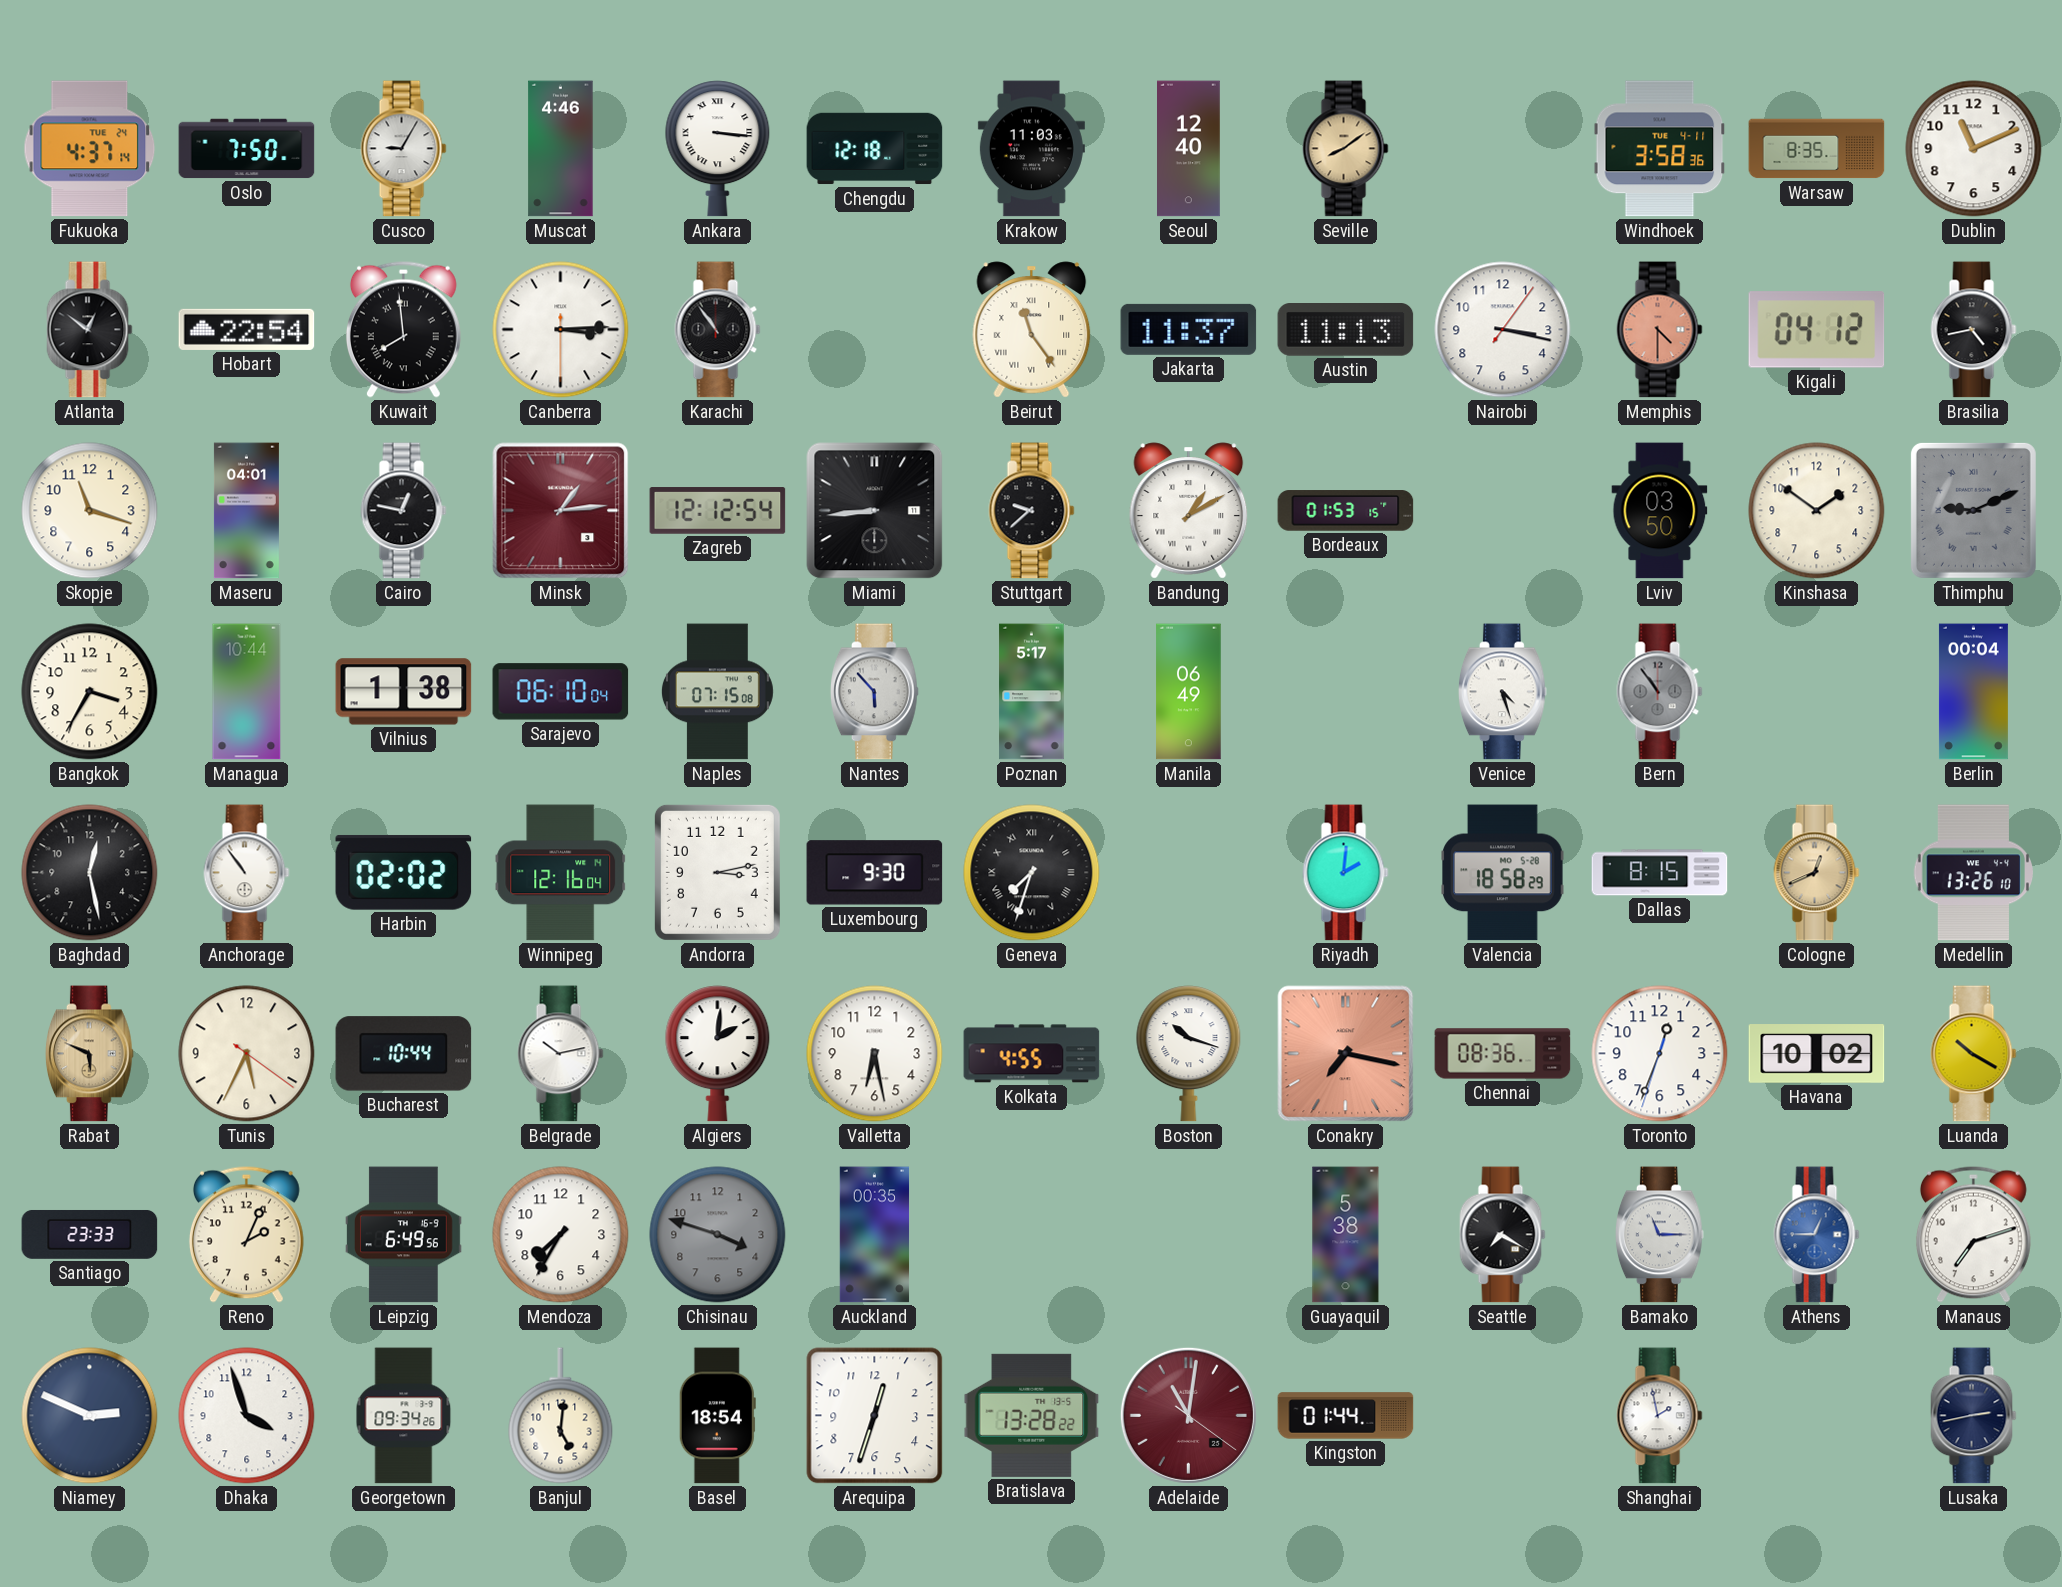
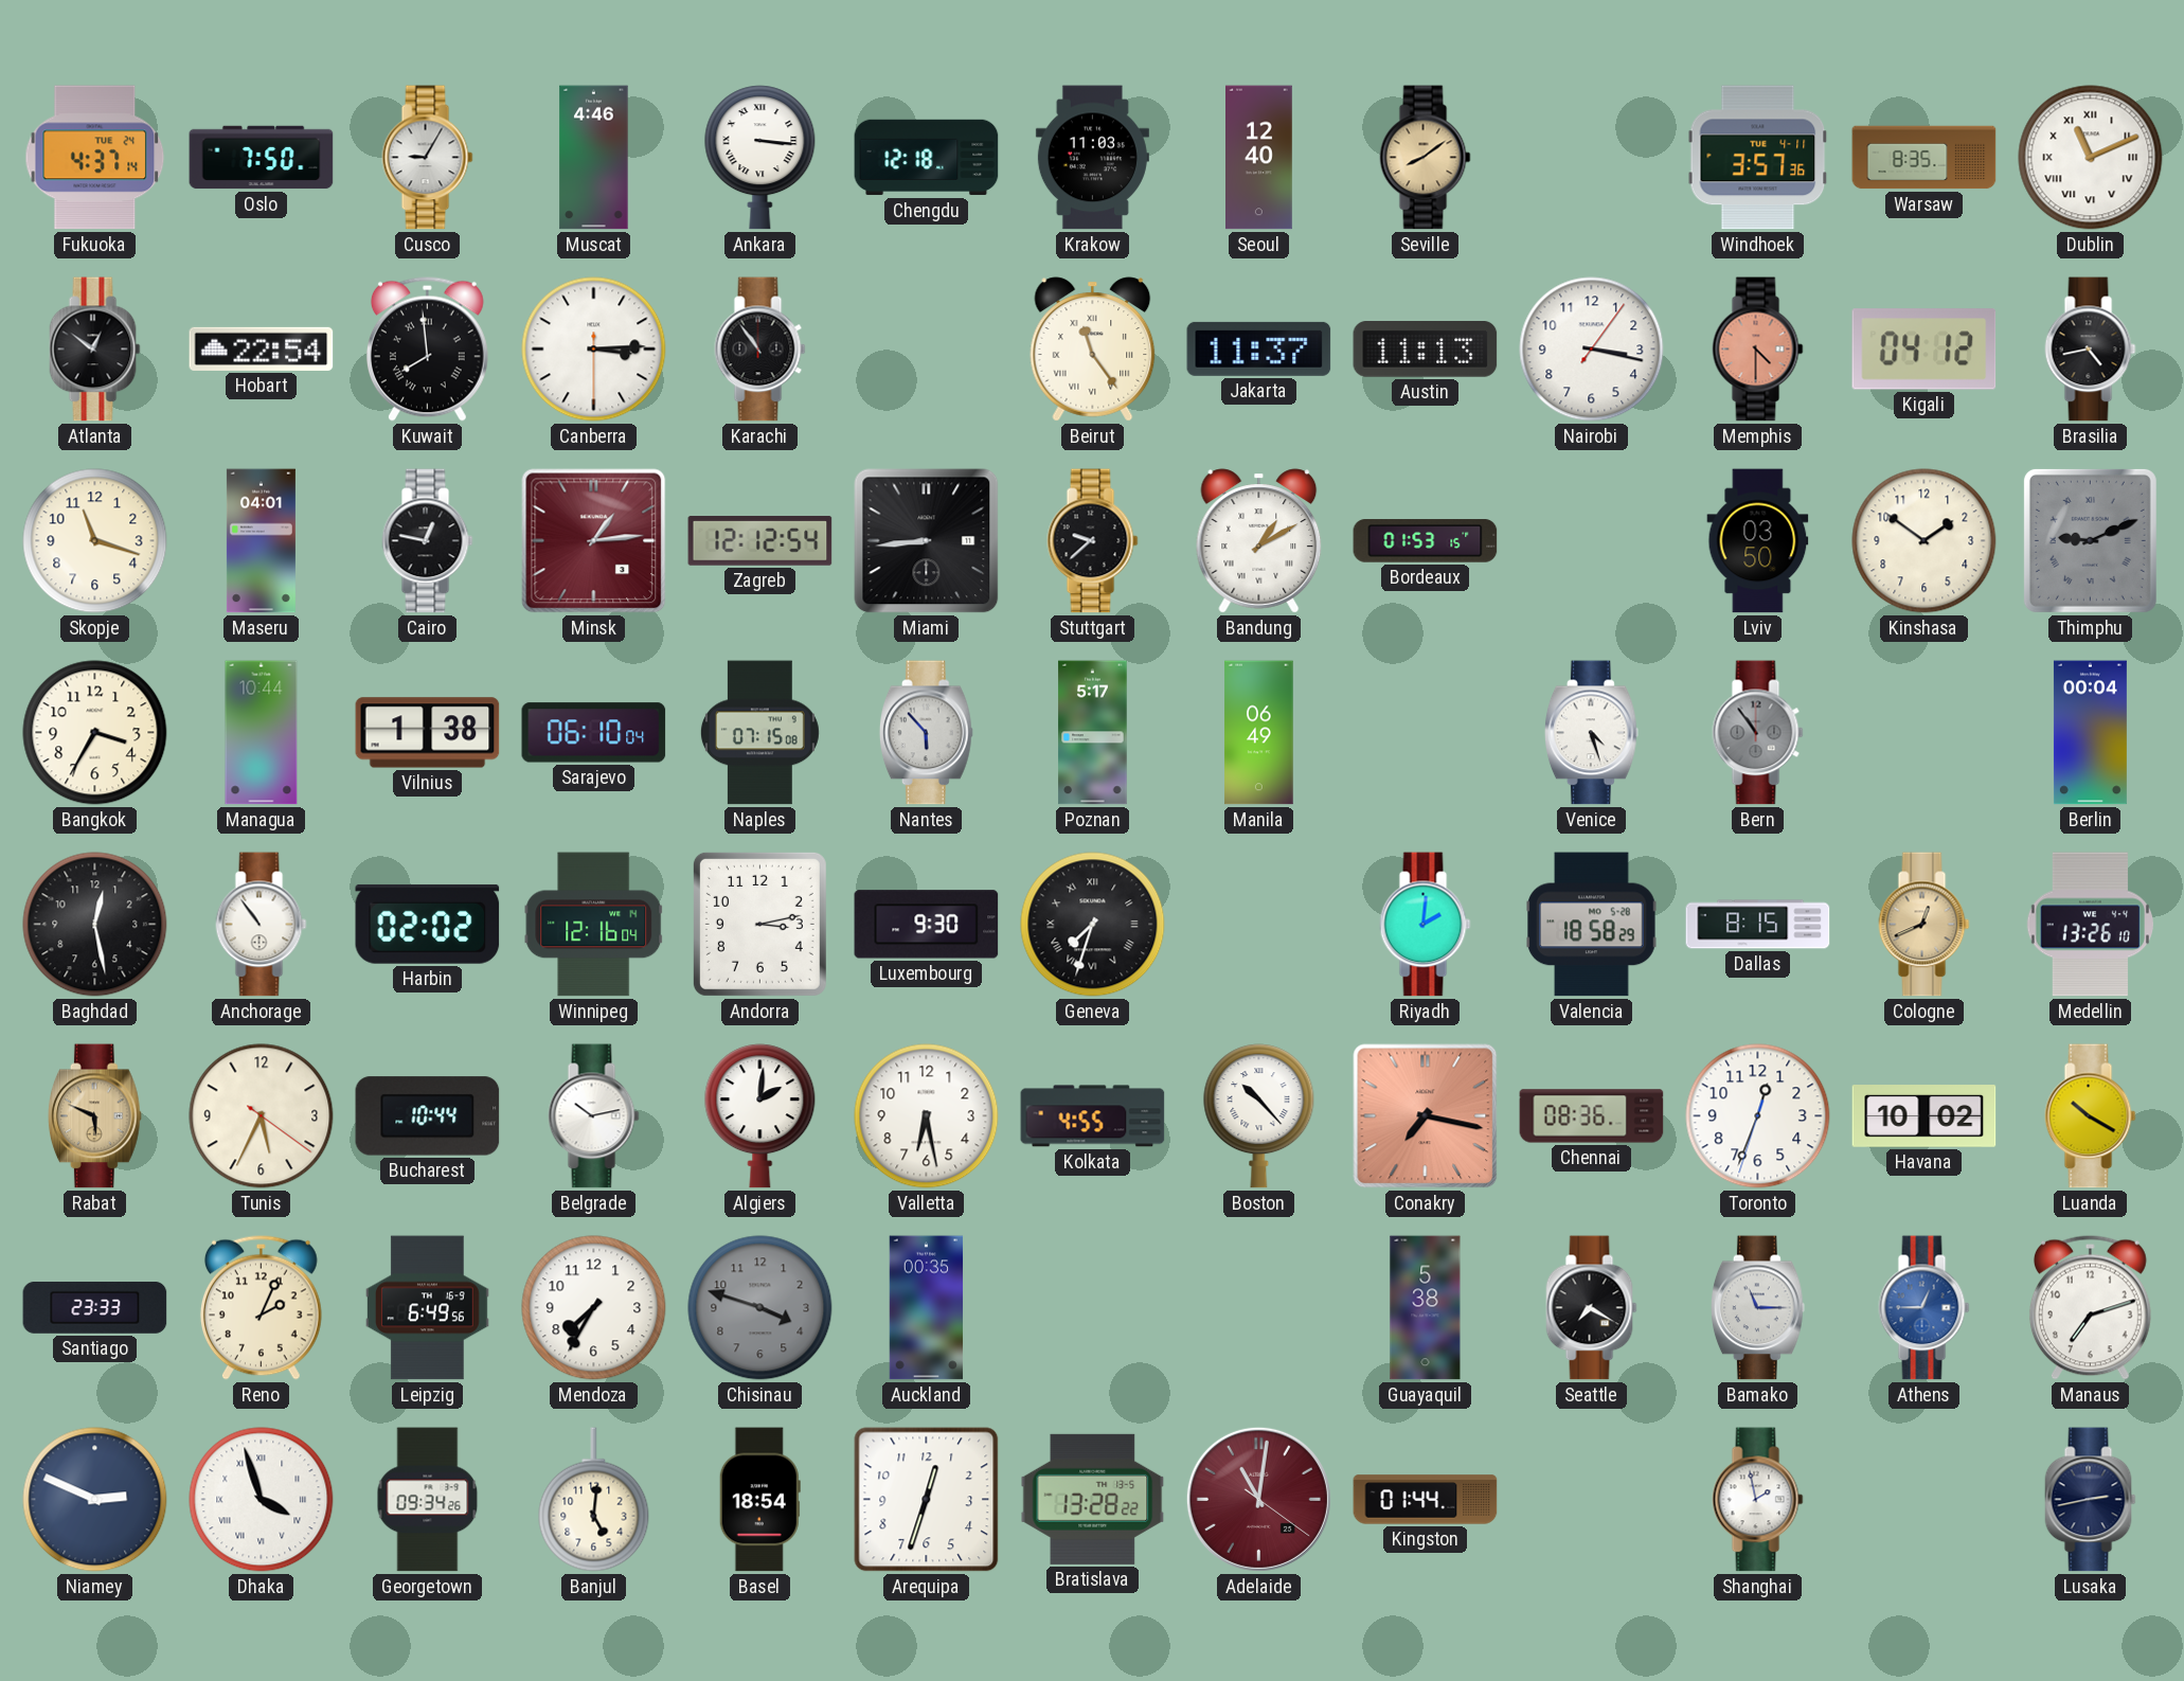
Windhoek: 3:58 -> 3:57 (1758, 158)
Dublin numerals: Arabic -> Roman (2091, 158)
Boston: 10:18 -> 10:23 (1259, 1116)
Dhaka numerals: Arabic -> Roman (262, 1500)
